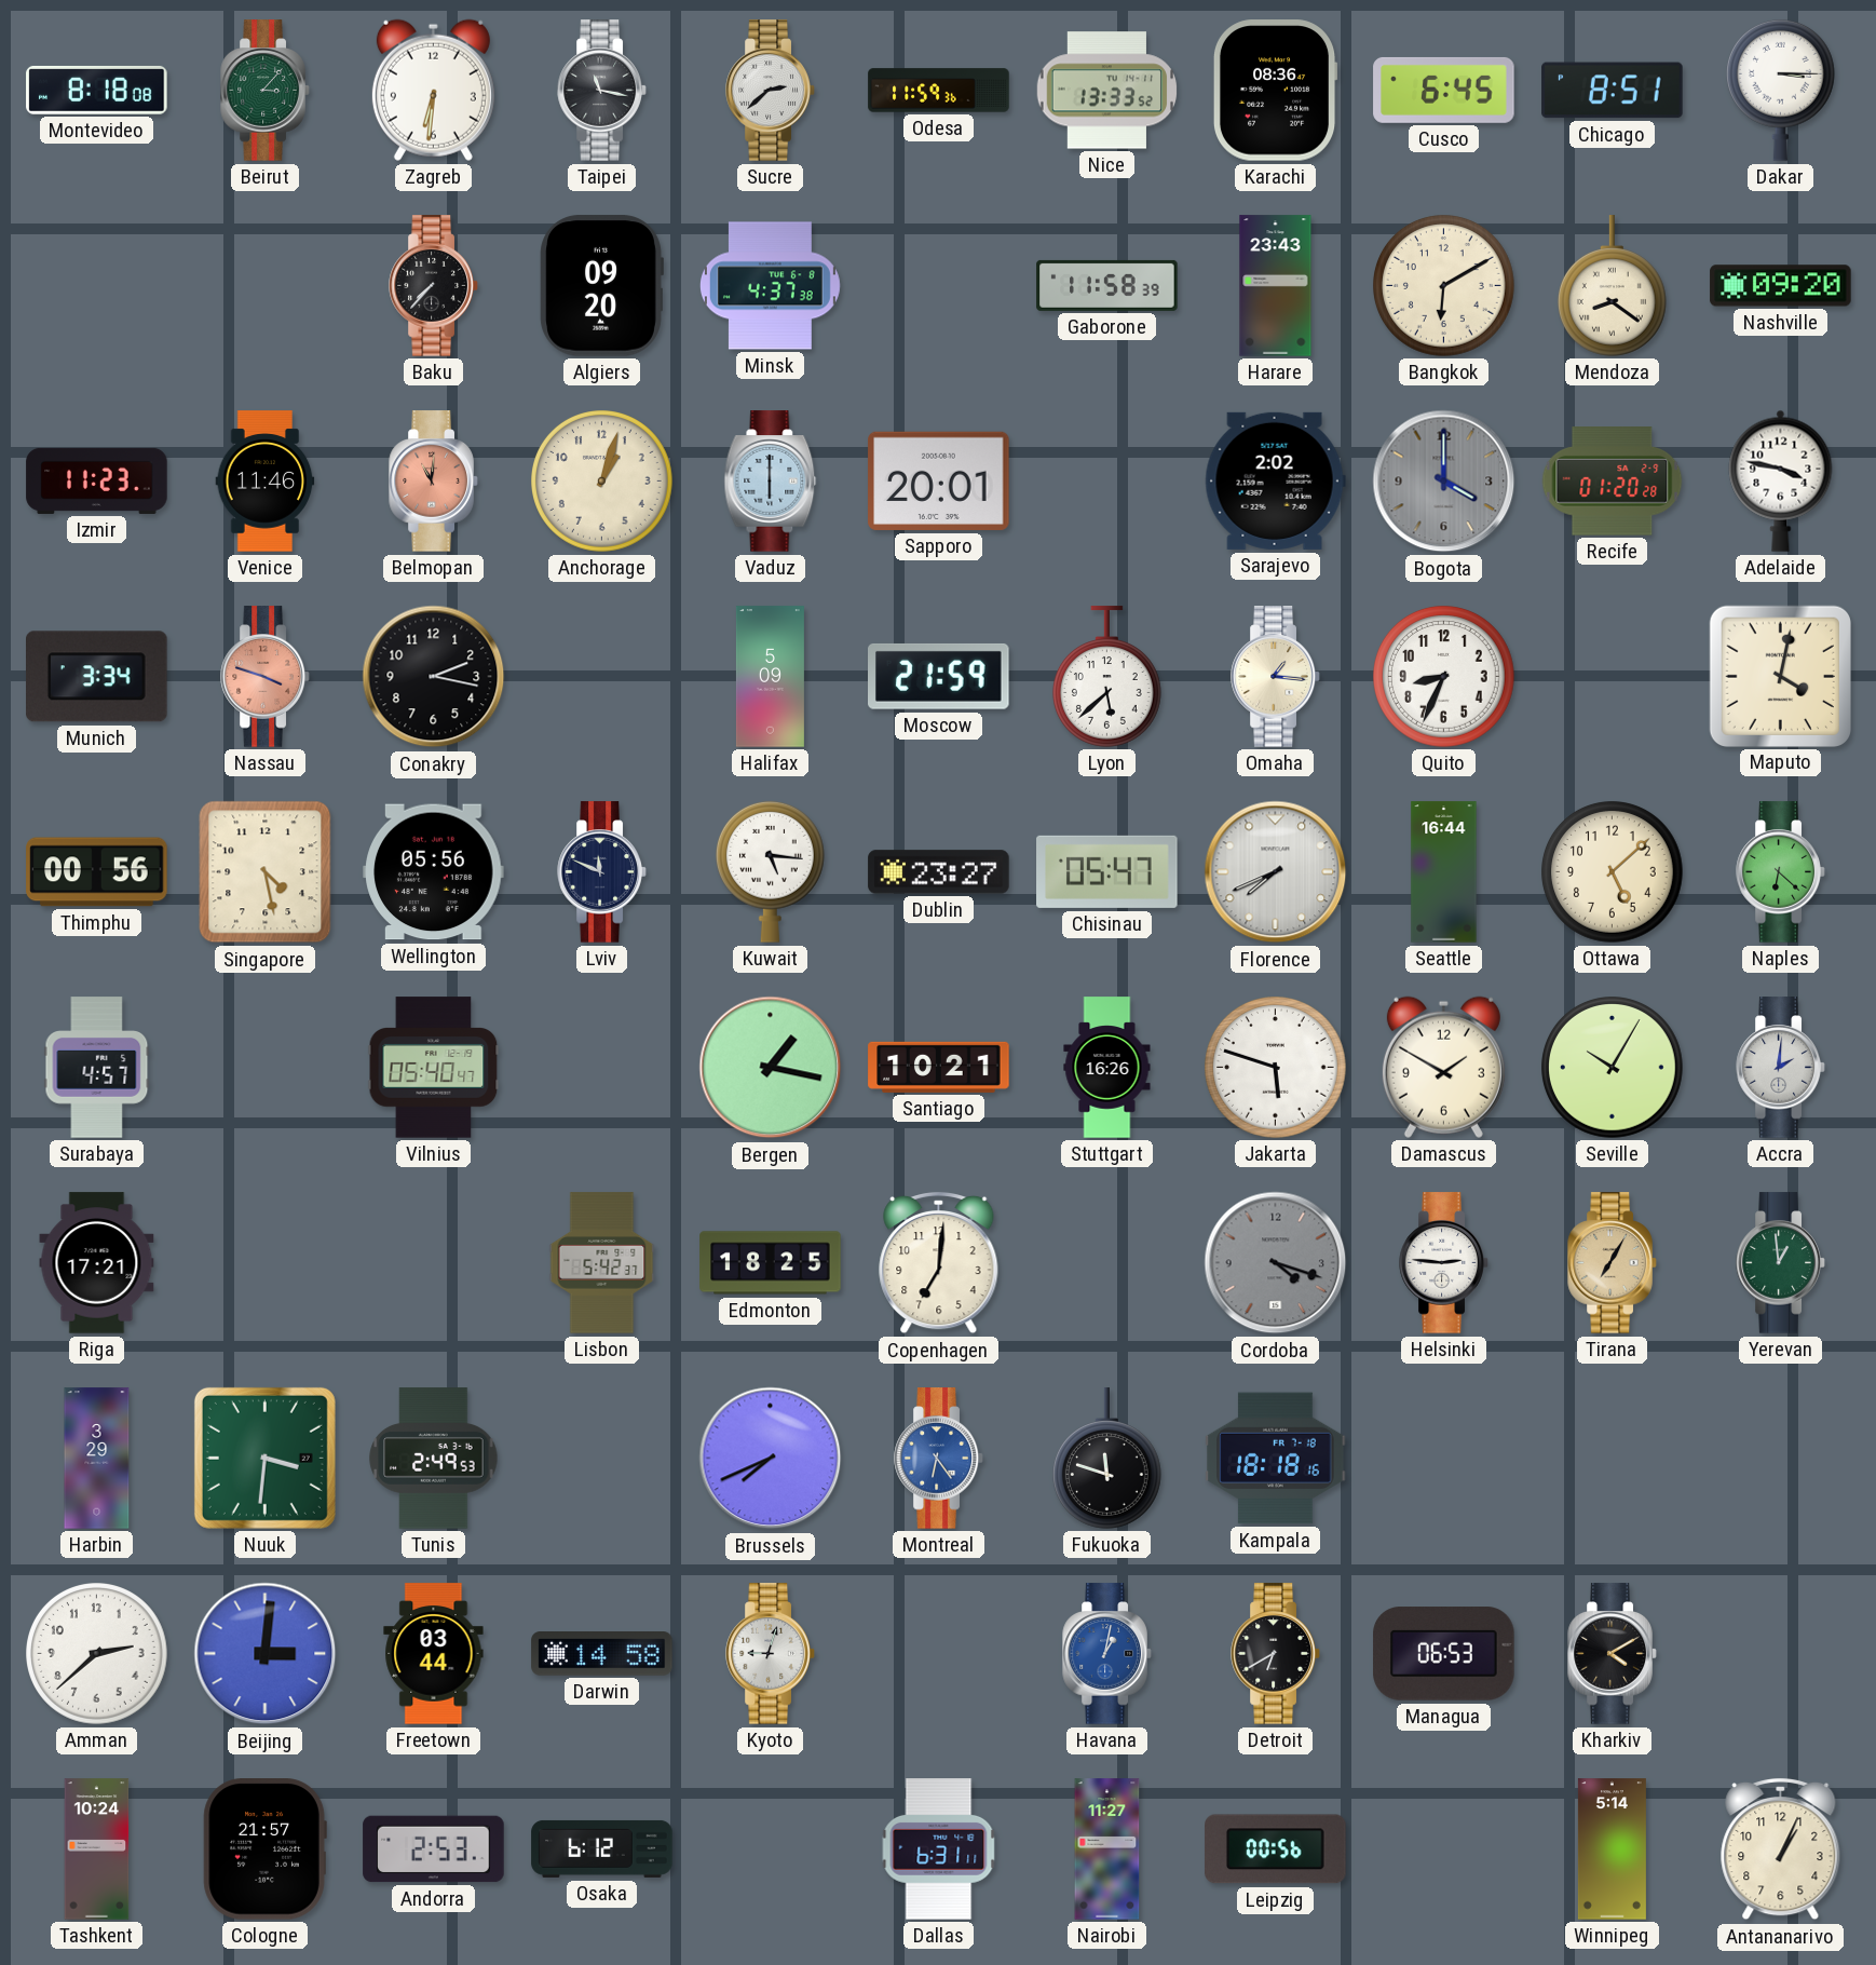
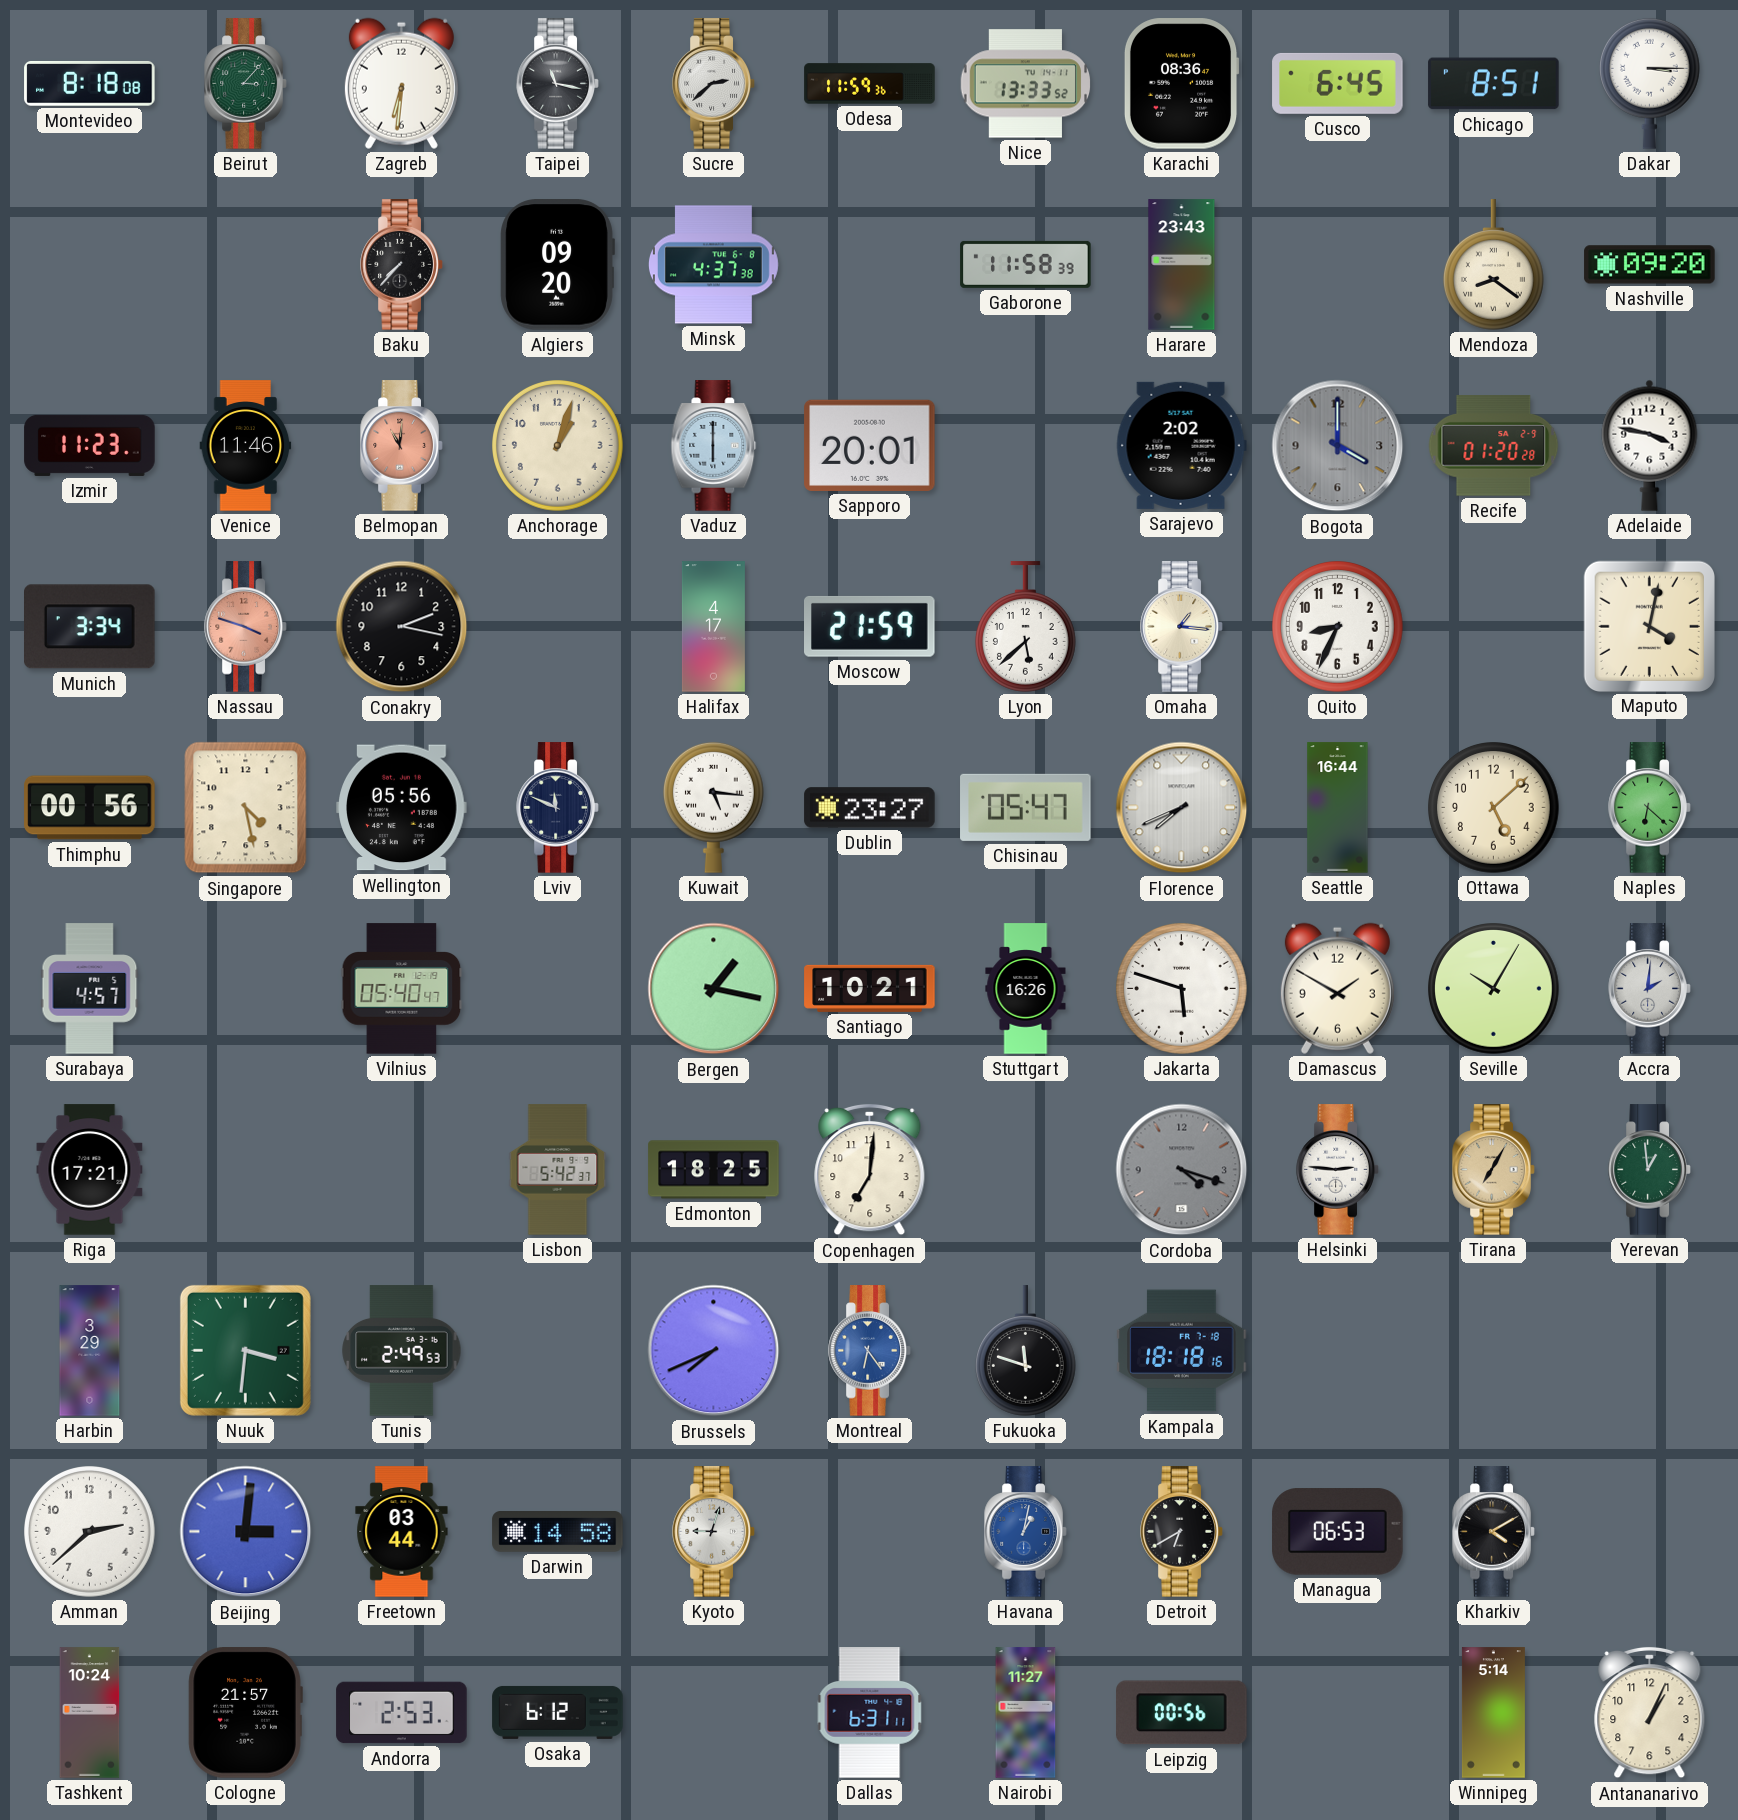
Bangkok: 6:10 -> none (1444, 286)
Halifax: 5:09 -> 4:17 (713, 627)
